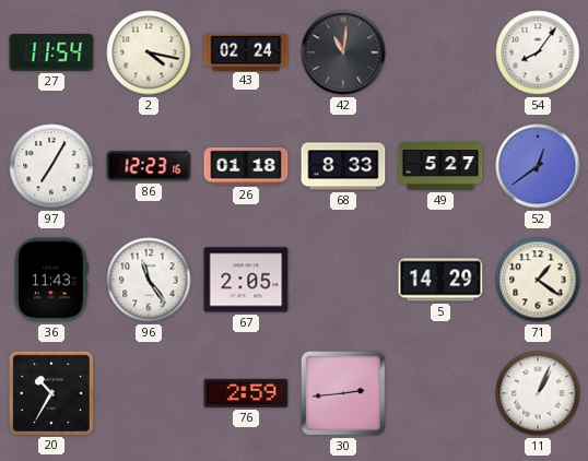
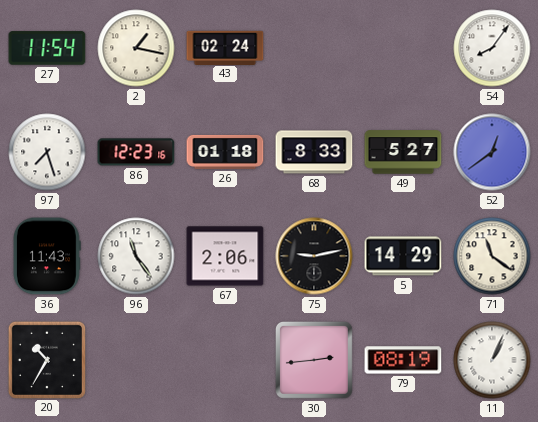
2: 4:17 -> 1:17 (136, 48)
42: 11:01 -> none (343, 52)
97: 7:05 -> 7:27 (47, 152)
67: 2:05 -> 2:06 (225, 256)
75: none -> 9:13 (314, 256)
71: 1:21 -> 11:21 (492, 256)
76: 2:59 -> none (246, 393)
79: none -> 08:19 (403, 360)
